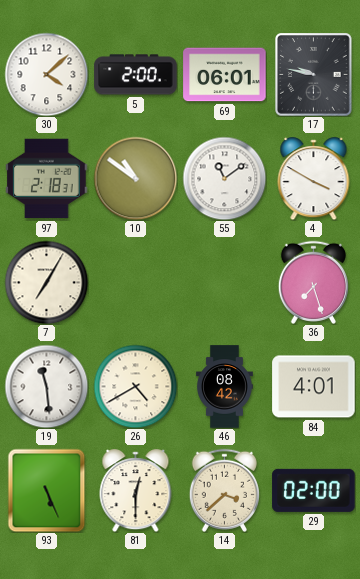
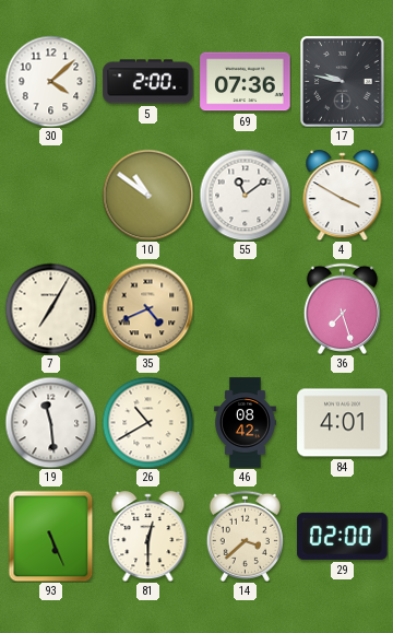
69: 06:01 -> 07:36 (246, 82)
97: 2:18 -> none (47, 179)
35: none -> 4:41 (147, 308)
26: 4:40 -> 10:40 (147, 422)
